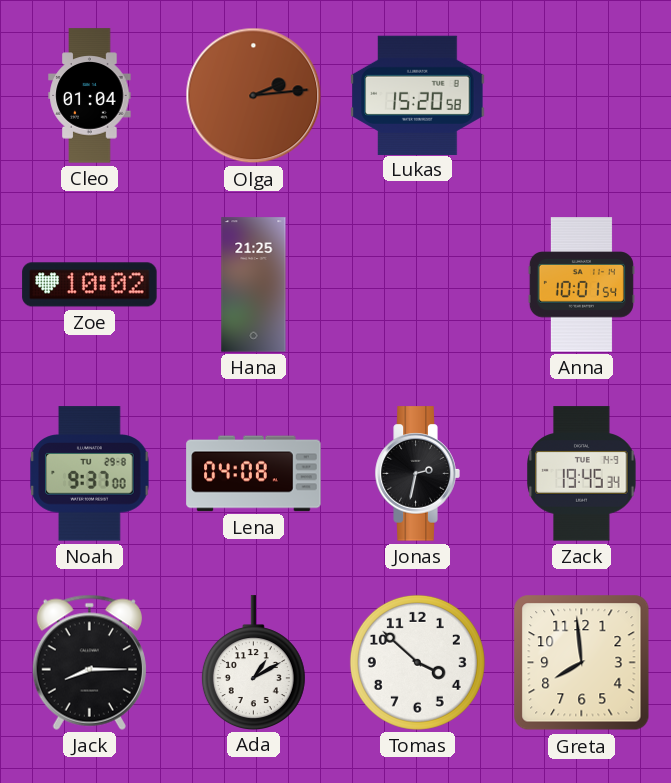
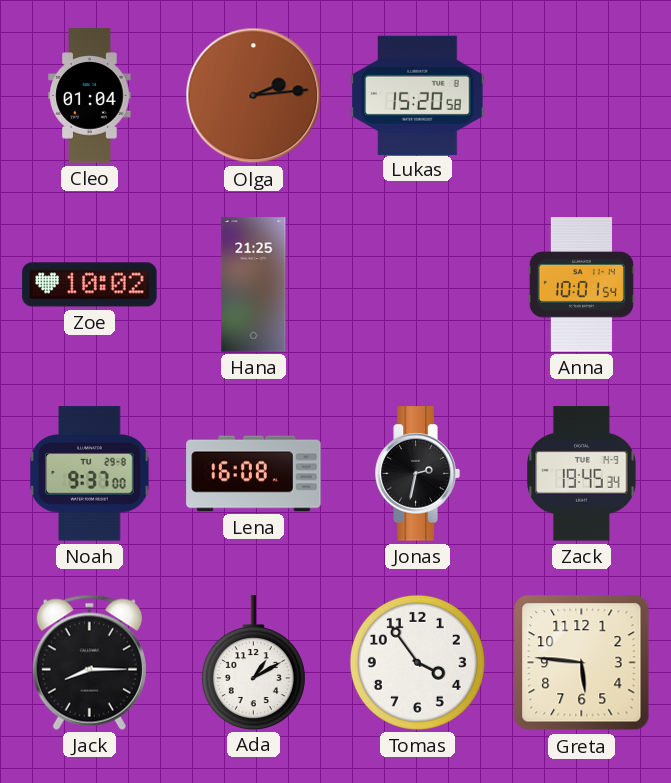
Lena: 04:08 -> 16:08 (254, 474)
Tomas: 3:52 -> 3:54 (417, 662)
Greta: 7:59 -> 5:46 (582, 663)
